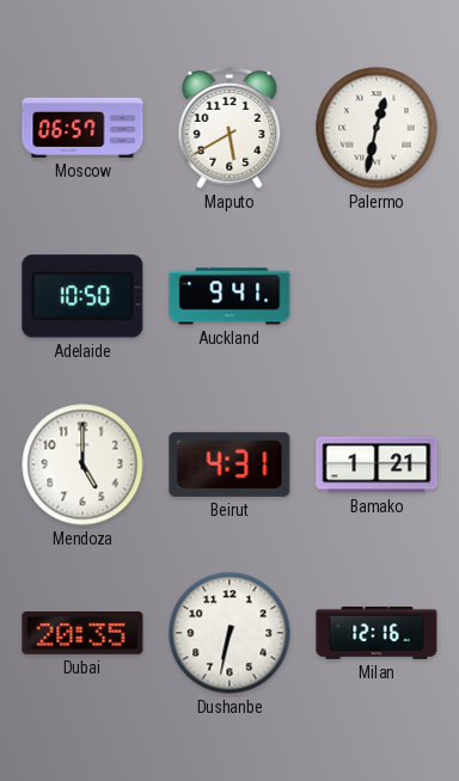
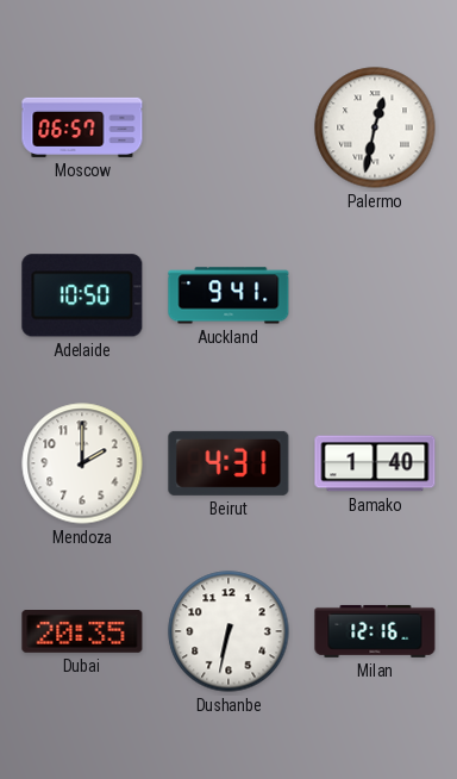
Maputo: 5:40 -> none (229, 128)
Mendoza: 5:00 -> 2:00 (82, 463)
Bamako: 1:21 -> 1:40 (375, 463)
